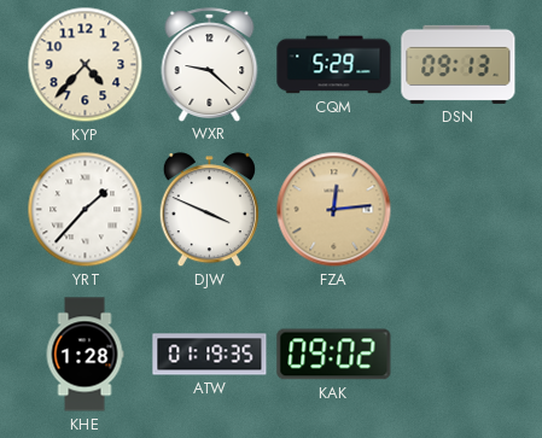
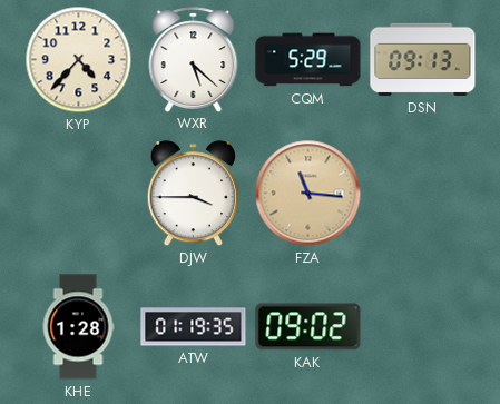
WXR: 9:22 -> 5:22 (194, 59)
YRT: 1:37 -> none (86, 210)
DJW: 3:49 -> 3:45 (193, 194)
FZA: 12:14 -> 11:16 (308, 194)
